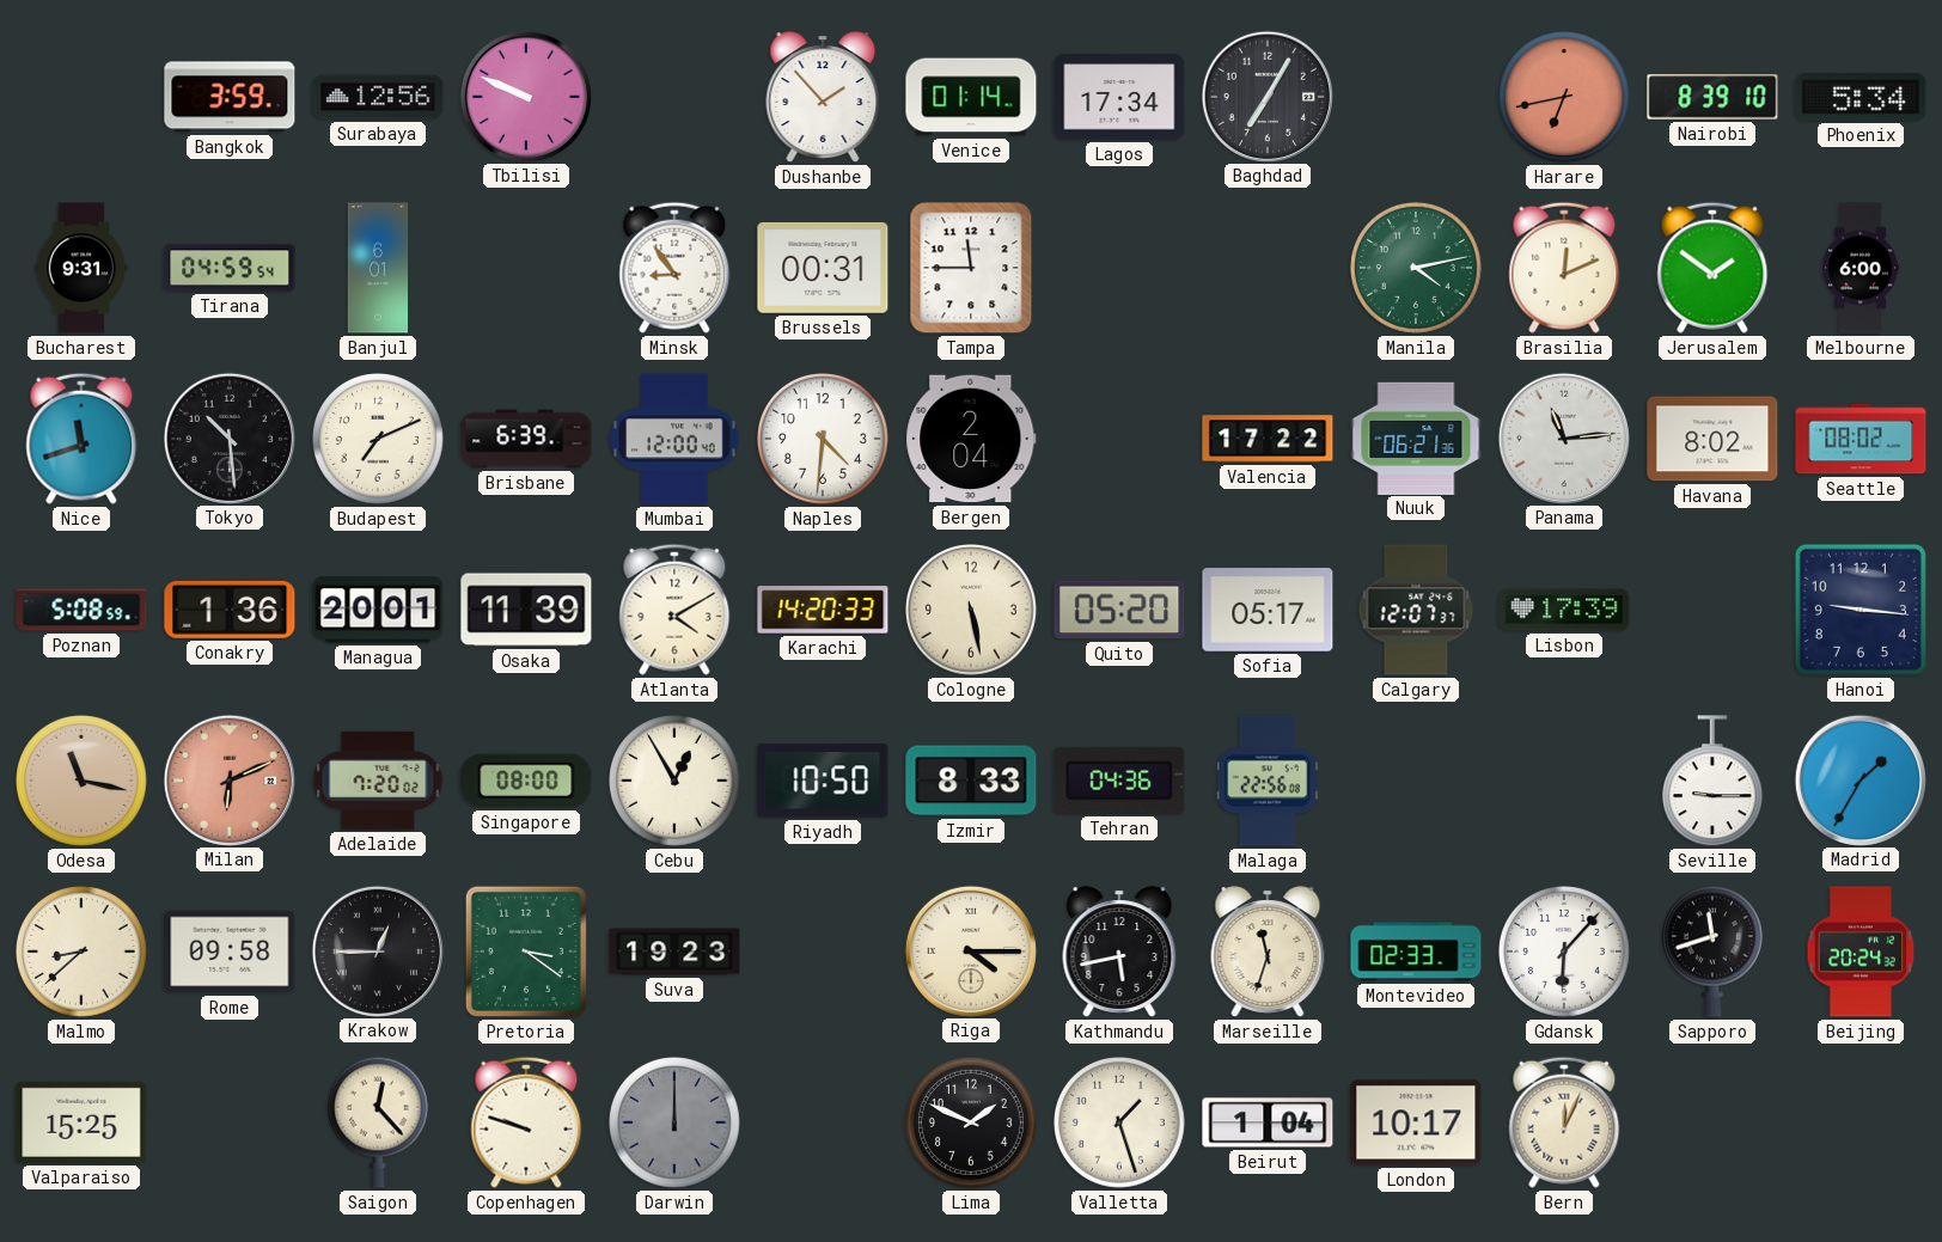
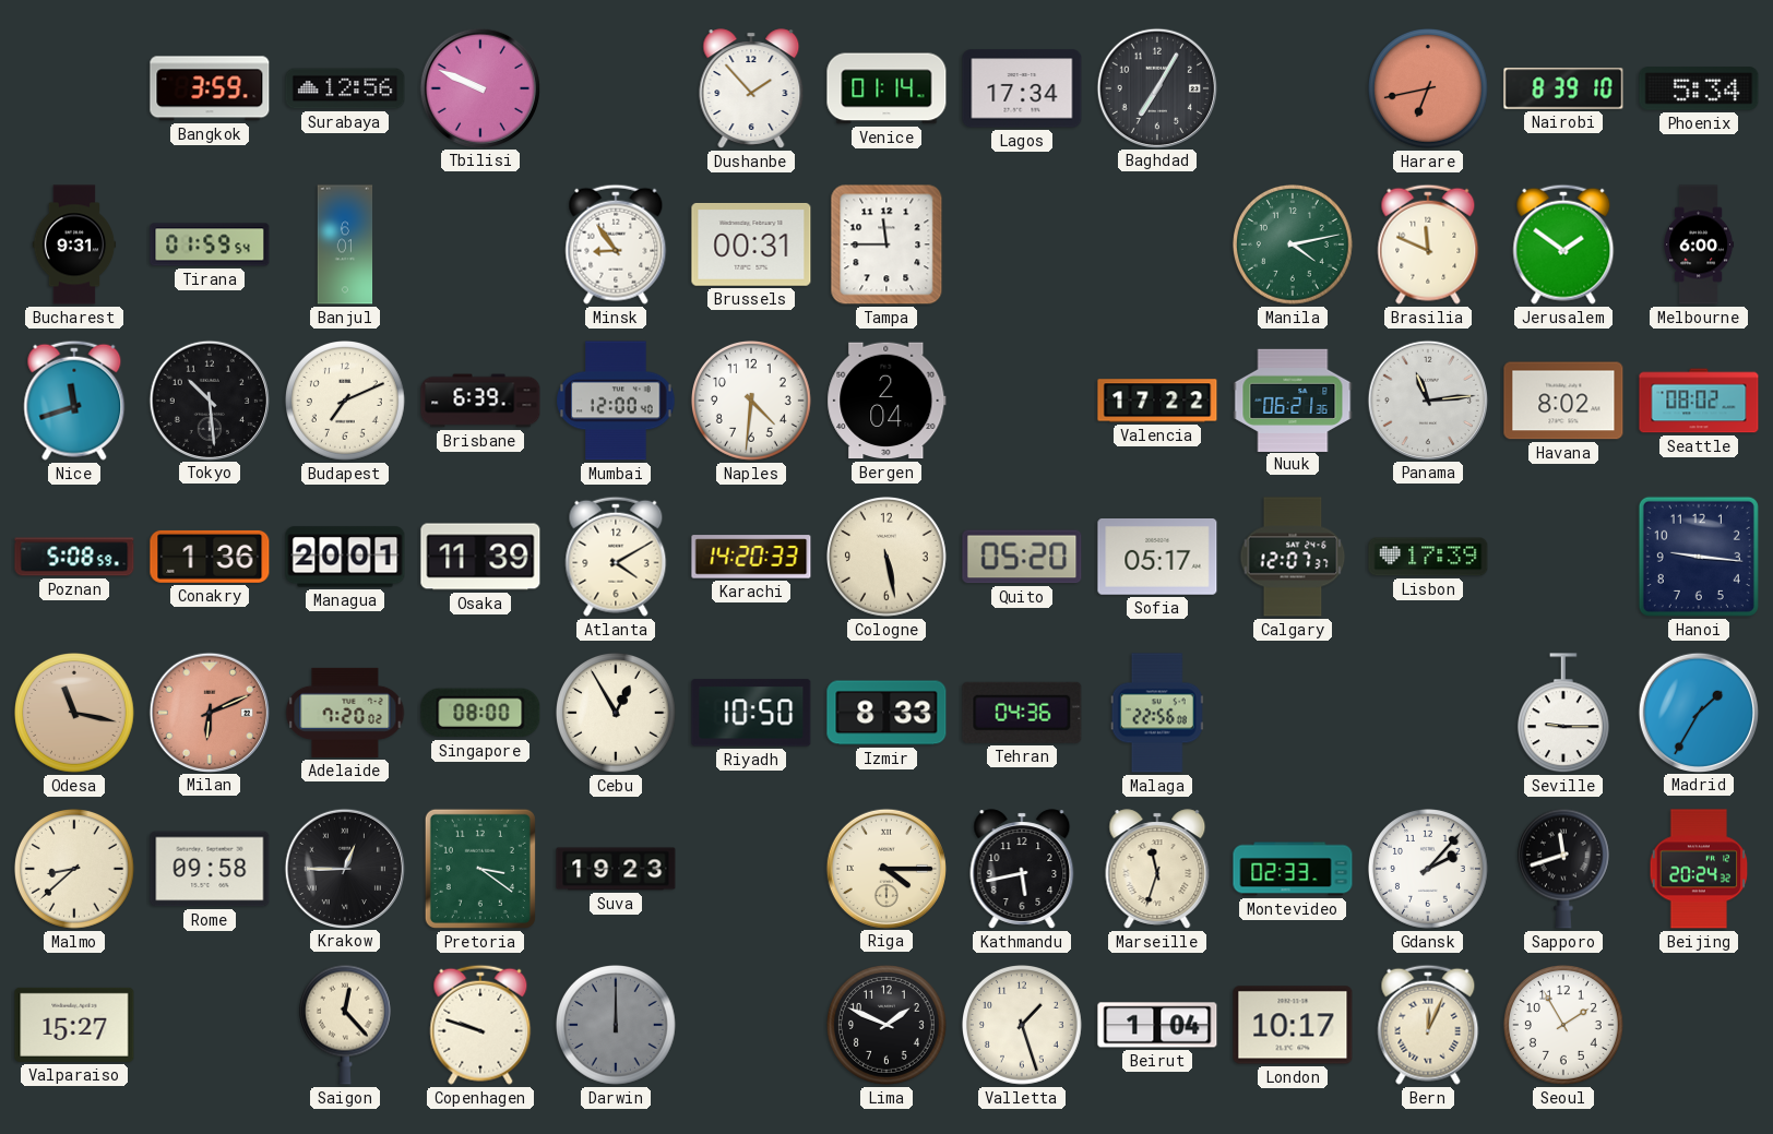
Tirana: 04:59 -> 01:59 (210, 244)
Brasilia: 12:11 -> 11:49 (1428, 244)
Gdansk: 6:07 -> 2:07 (1429, 870)
Valparaiso: 15:25 -> 15:27 (74, 1025)
Seoul: none -> 1:55 (1564, 1026)
